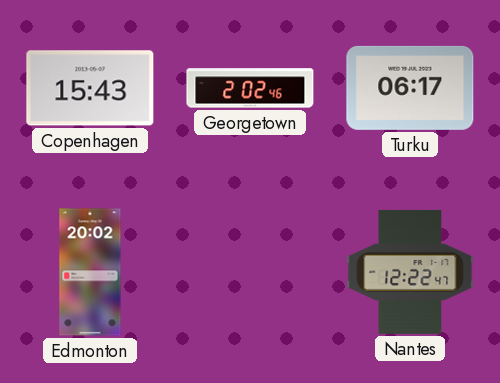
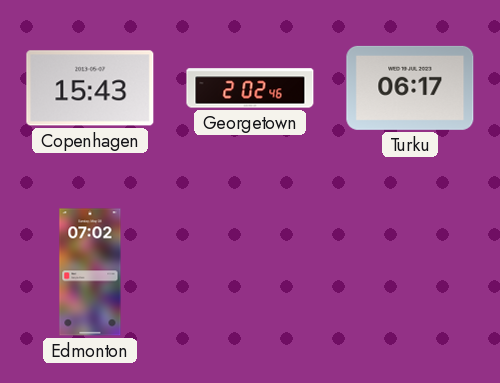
Edmonton: 20:02 -> 07:02 (90, 272)
Nantes: 12:22 -> none (410, 272)
